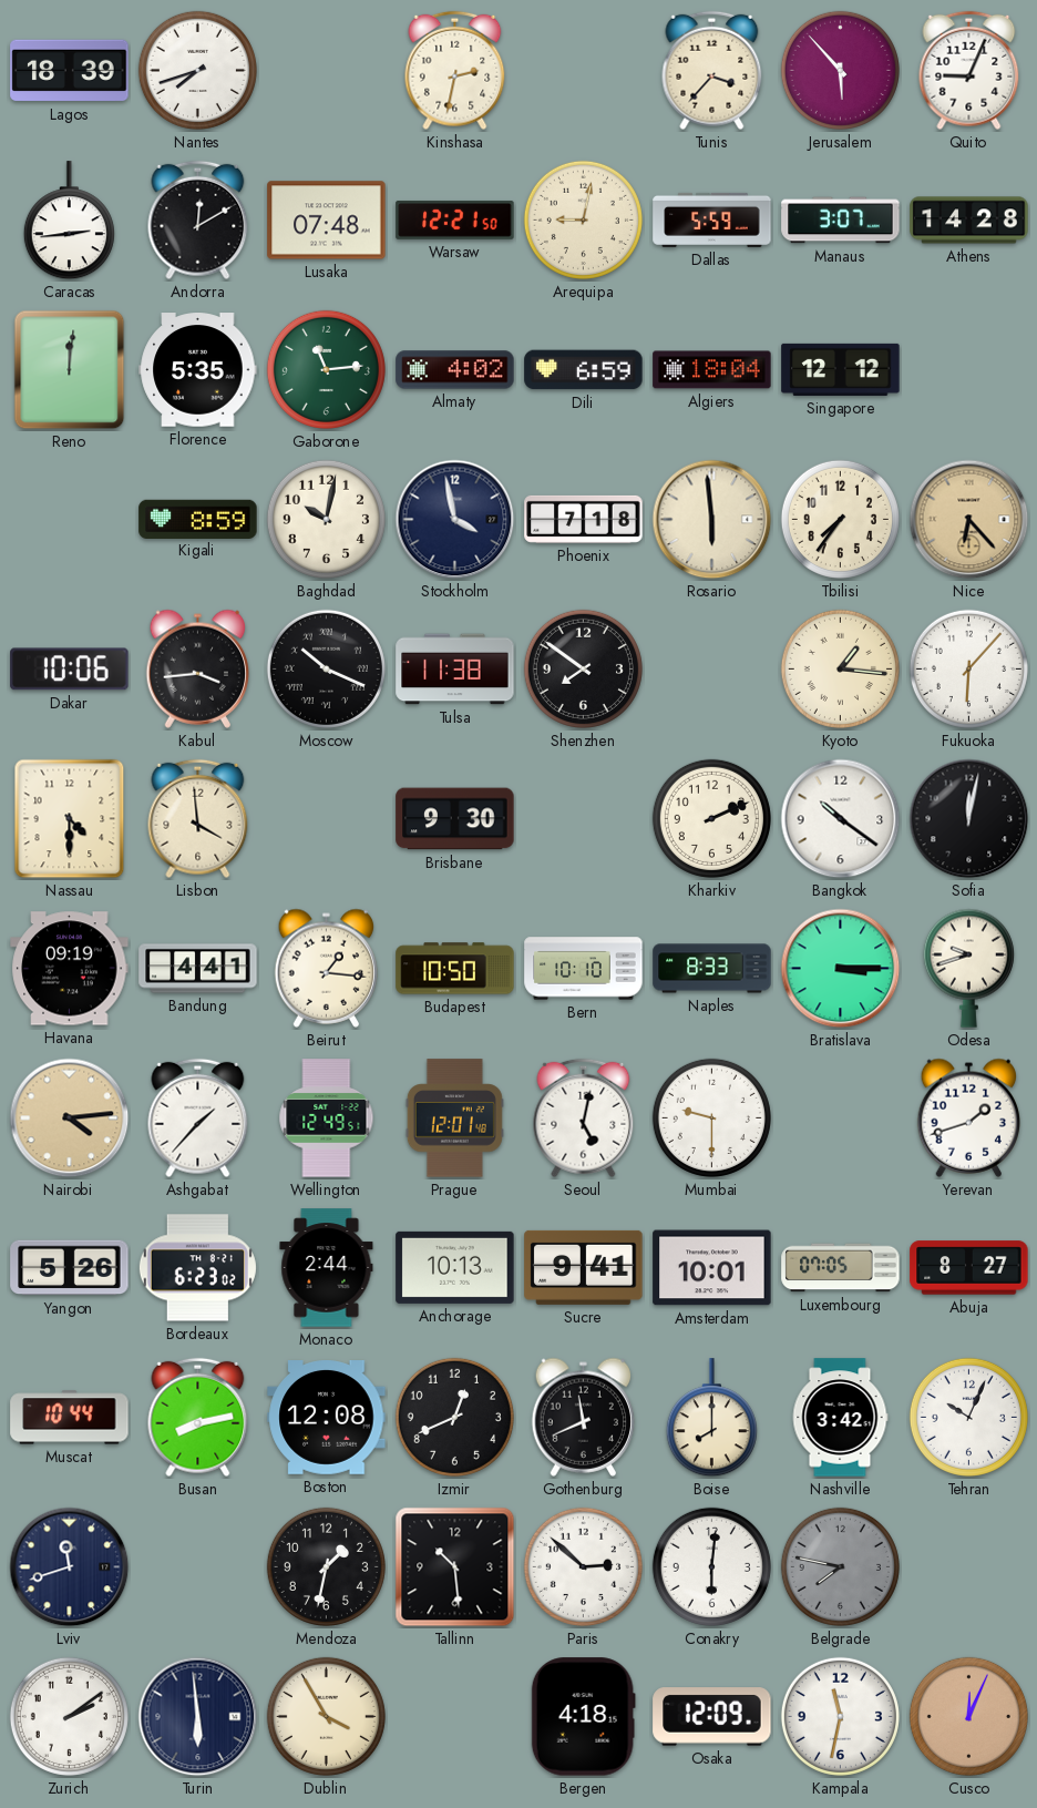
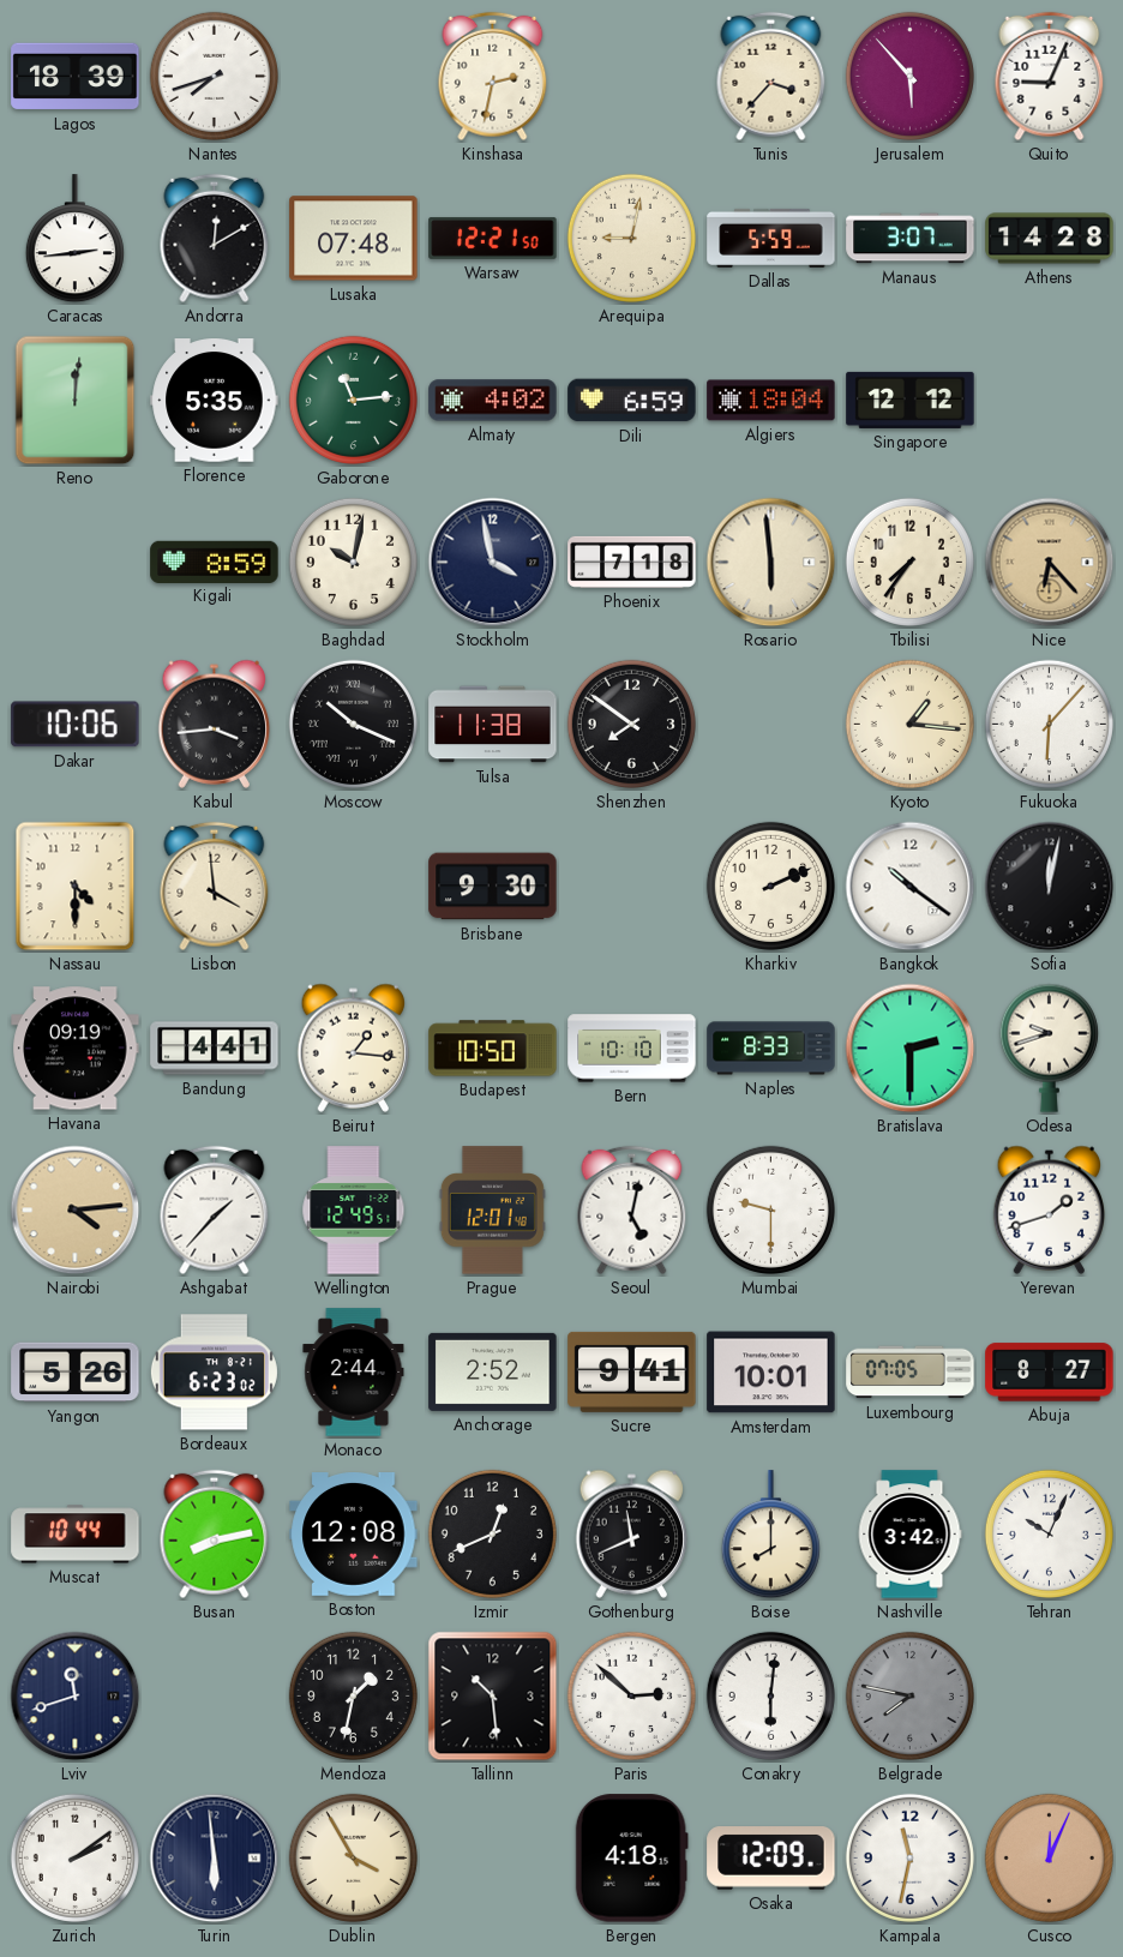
Bratislava: 3:15 -> 2:30 (911, 1049)
Anchorage: 10:13 -> 2:52 (493, 1371)
